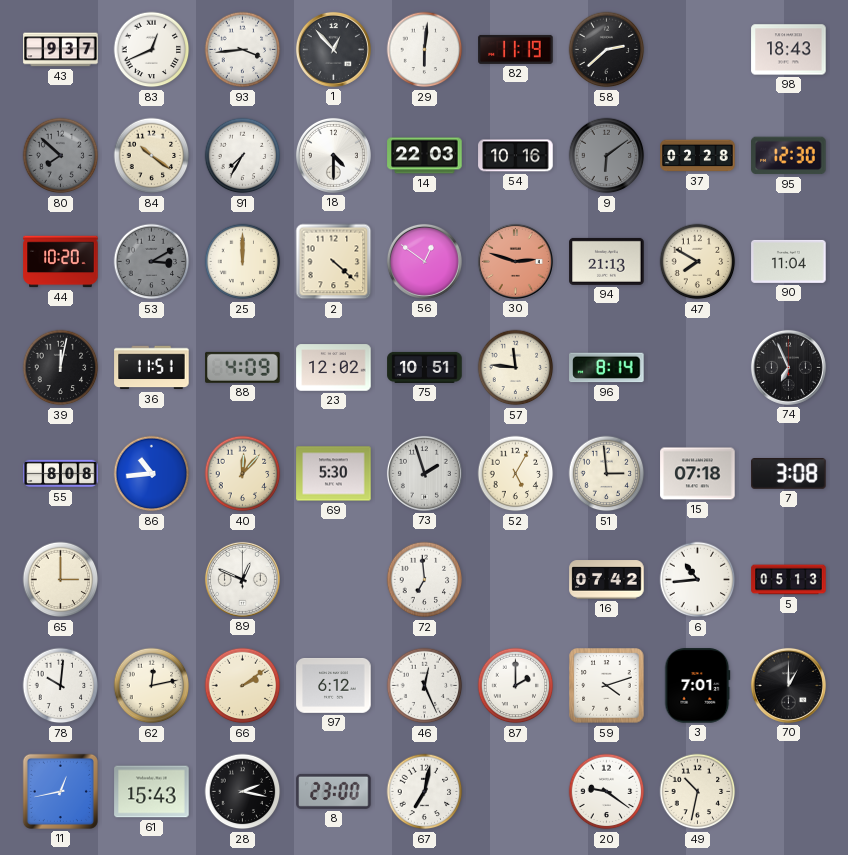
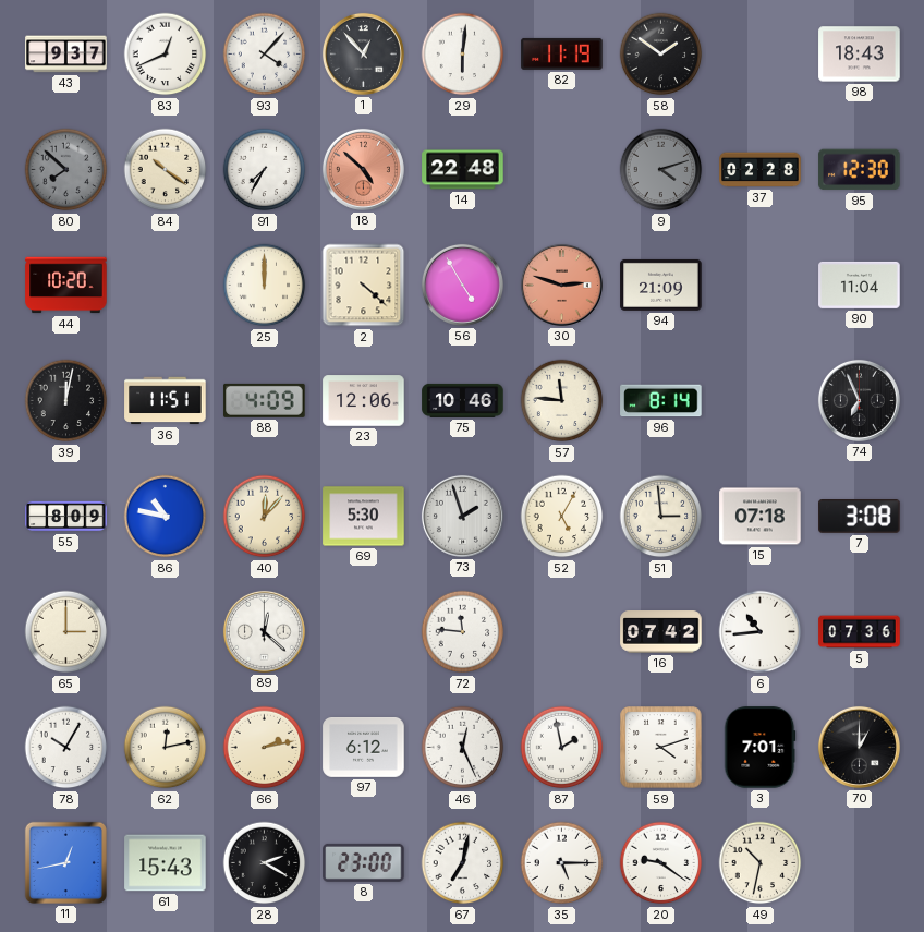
93: 3:44 -> 4:07 (265, 55)
58: 2:38 -> 1:51 (661, 55)
18: 4:30 -> 4:52 (363, 169)
18 dial: white -> salmon (363, 169)
14: 22:03 -> 22:48 (463, 170)
54: 10:16 -> none (516, 156)
9: 6:09 -> 4:12 (661, 170)
53: 3:10 -> none (152, 262)
56: 12:51 -> 4:55 (462, 285)
94: 21:13 -> 21:09 (661, 285)
47: 7:50 -> none (698, 262)
23: 12:02 -> 12:06 (364, 401)
75: 10:51 -> 10:46 (463, 400)
55: 8:08 -> 8:09 (66, 517)
86: 10:44 -> 10:47 (166, 517)
89: 12:49 -> 12:22 (264, 631)
72: 6:59 -> 11:46 (463, 632)
5: 05:13 -> 07:36 (860, 632)
78: 10:01 -> 10:05 (66, 748)
66: 2:09 -> 2:13 (265, 748)
87: 2:00 -> 1:58 (562, 748)
28: 2:17 -> 2:20 (265, 863)
35: none -> 5:15 (562, 863)
